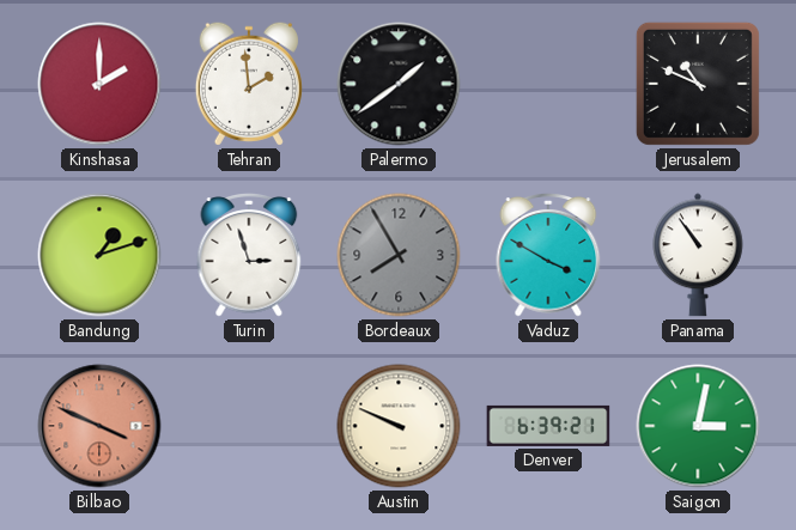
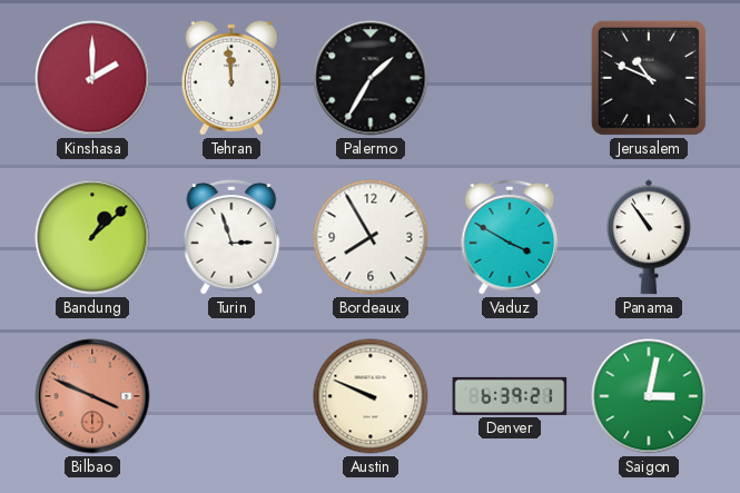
Tehran: 1:59 -> 11:59 (231, 78)
Palermo: 1:39 -> 1:35 (371, 78)
Bandung: 1:12 -> 1:08 (92, 237)
Bordeaux dial: grey -> white (371, 237)
